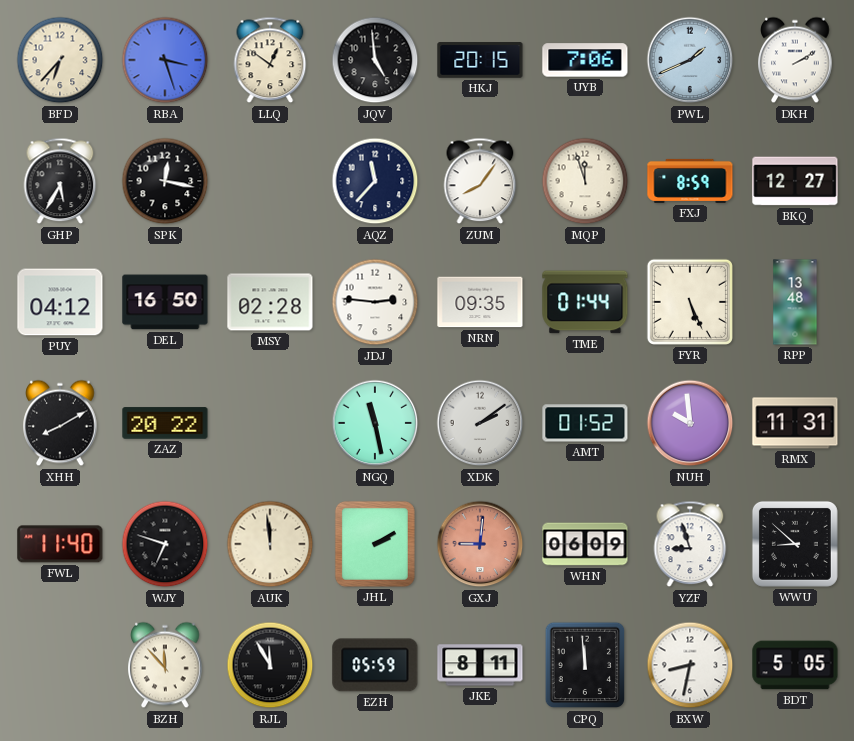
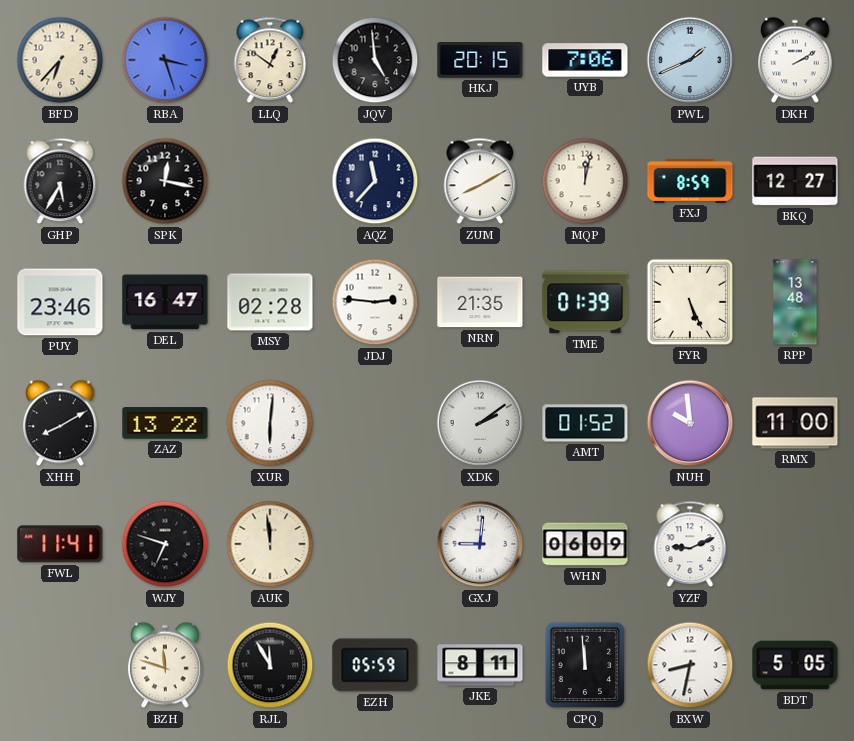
ZUM: 8:06 -> 8:10 (480, 181)
MQP: 11:57 -> 12:02 (585, 181)
PUY: 04:12 -> 23:46 (60, 302)
DEL: 16:50 -> 16:47 (165, 302)
NRN: 09:35 -> 21:35 (480, 302)
TME: 01:44 -> 01:39 (585, 302)
ZAZ: 20:22 -> 13:22 (165, 423)
XUR: none -> 6:01 (270, 423)
NGQ: 11:28 -> none (375, 423)
RMX: 11:31 -> 11:00 (795, 423)
FWL: 11:40 -> 11:41 (60, 544)
JHL: 2:10 -> none (375, 544)
GXJ dial: salmon -> white (480, 544)
YZF: 8:57 -> 9:11 (690, 544)
WWU: 8:52 -> none (795, 544)
BZH: 11:53 -> 11:48 (165, 665)
